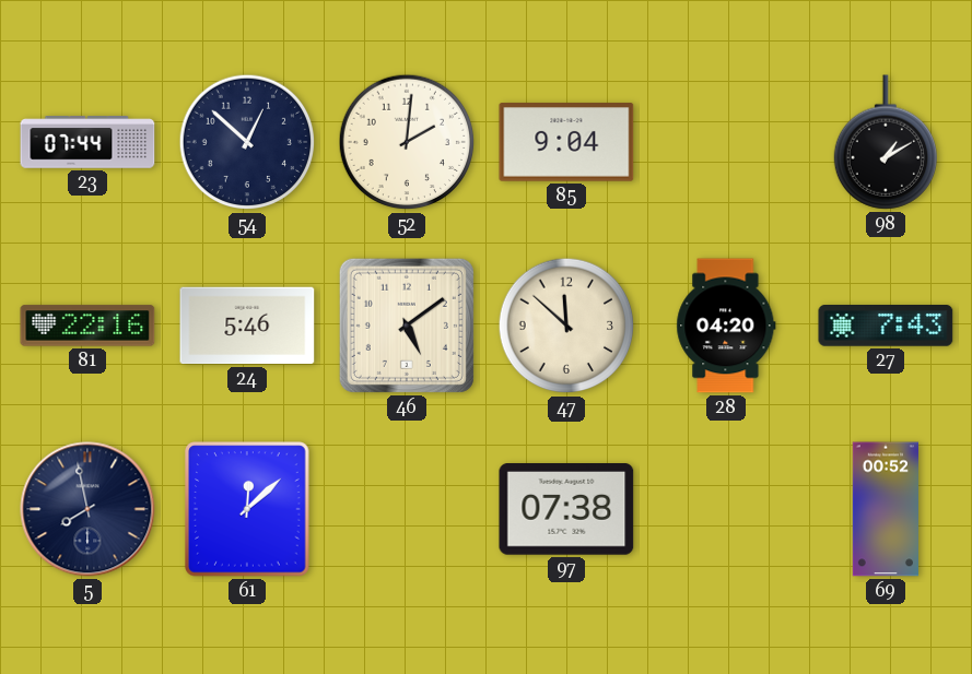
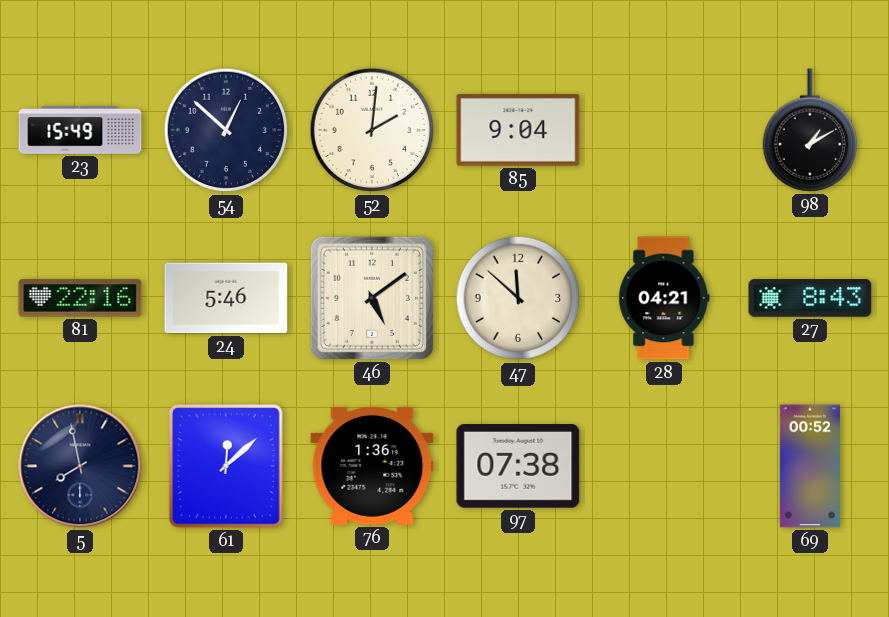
23: 07:44 -> 15:49 (80, 130)
28: 04:20 -> 04:21 (664, 298)
27: 7:43 -> 8:43 (810, 298)
76: none -> 1:36 (372, 466)
